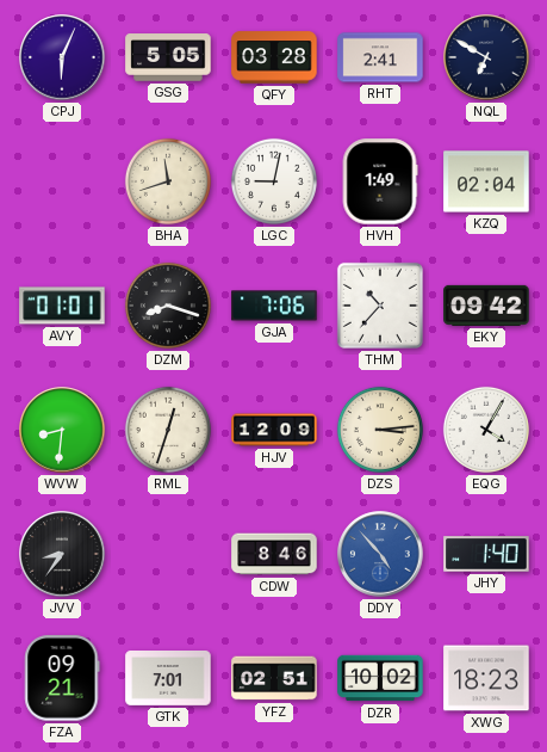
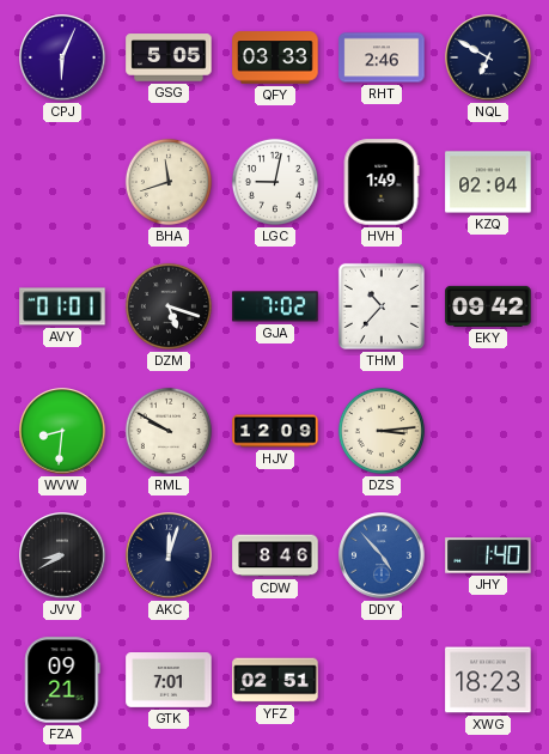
QFY: 03:28 -> 03:33 (275, 57)
RHT: 2:41 -> 2:46 (382, 57)
DZM: 8:18 -> 5:18 (169, 306)
GJA: 7:06 -> 7:02 (275, 306)
RML: 12:33 -> 9:50 (169, 431)
EQG: 4:05 -> none (486, 430)
JVV: 8:36 -> 8:40 (62, 555)
AKC: none -> 12:03 (169, 555)
DZR: 10:02 -> none (380, 678)
